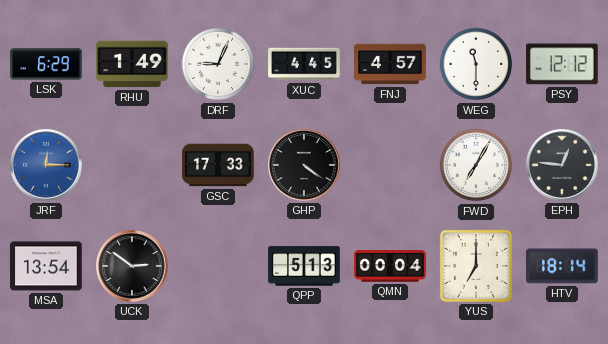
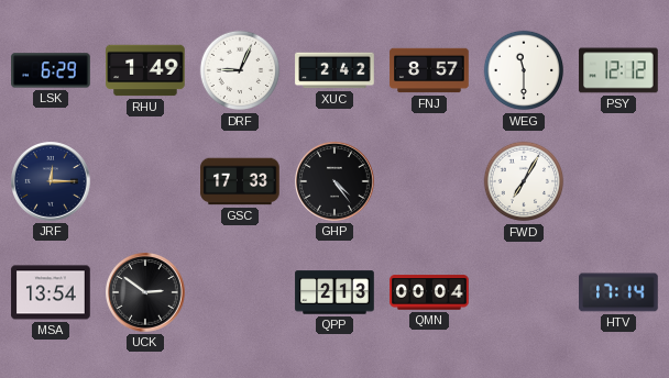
XUC: 4:45 -> 2:42 (334, 70)
FNJ: 4:57 -> 8:57 (429, 70)
JRF dial: blue -> navy (52, 182)
GHP: 4:21 -> 4:24 (336, 182)
EPH: 12:46 -> none (563, 166)
QPP: 5:13 -> 2:13 (334, 292)
YUS: 7:00 -> none (476, 266)
HTV: 18:14 -> 17:14 (618, 292)
